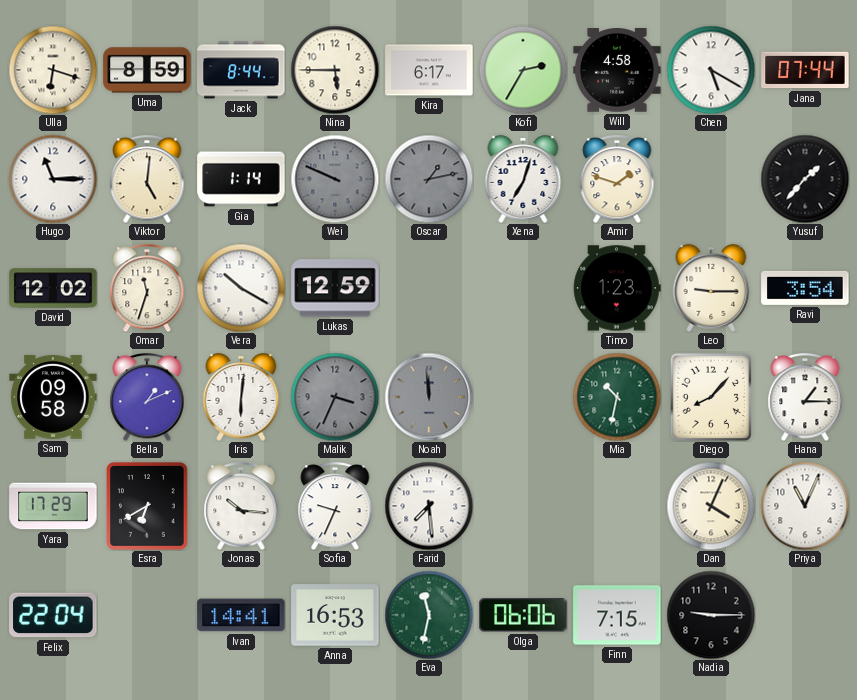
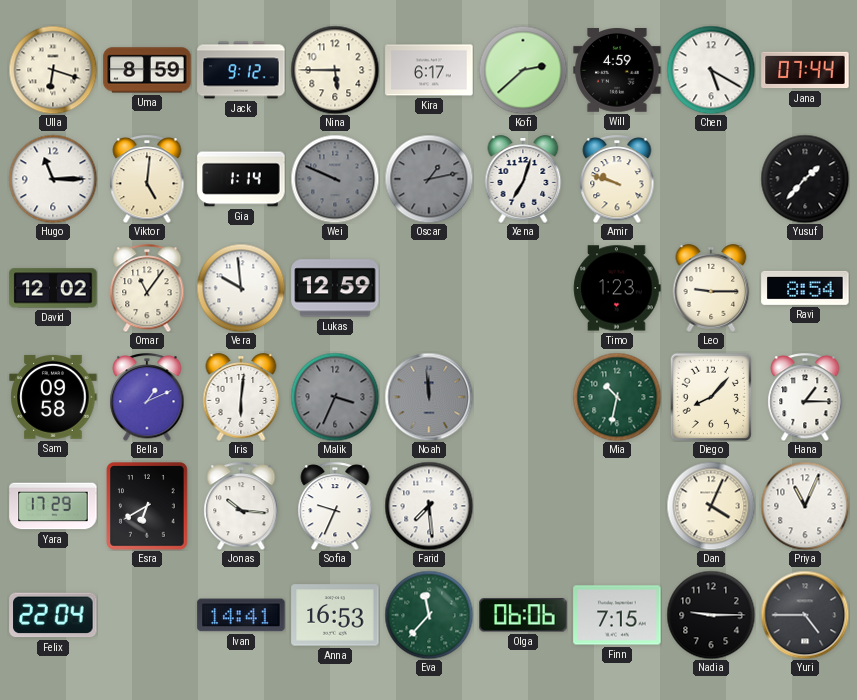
Jack: 8:44 -> 9:12 (241, 70)
Kofi: 2:35 -> 2:38 (523, 70)
Will: 4:58 -> 4:59 (617, 71)
Amir: 1:48 -> 9:48 (617, 179)
Omar: 11:33 -> 11:06 (147, 288)
Vera: 10:20 -> 9:59 (241, 288)
Ravi: 3:54 -> 8:54 (805, 288)
Eva: 11:32 -> 11:37 (429, 615)
Yuri: none -> 4:45 (805, 615)
